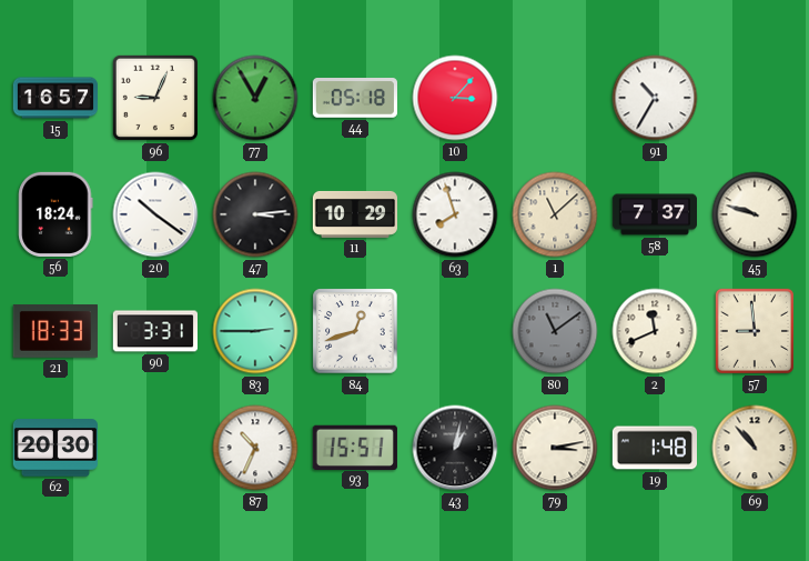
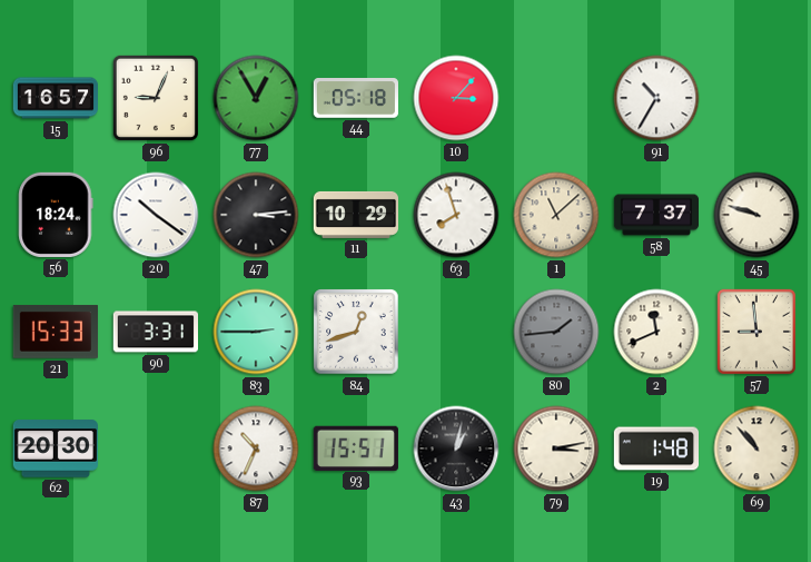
21: 18:33 -> 15:33 (56, 333)
80: 11:09 -> 1:44 (556, 332)
